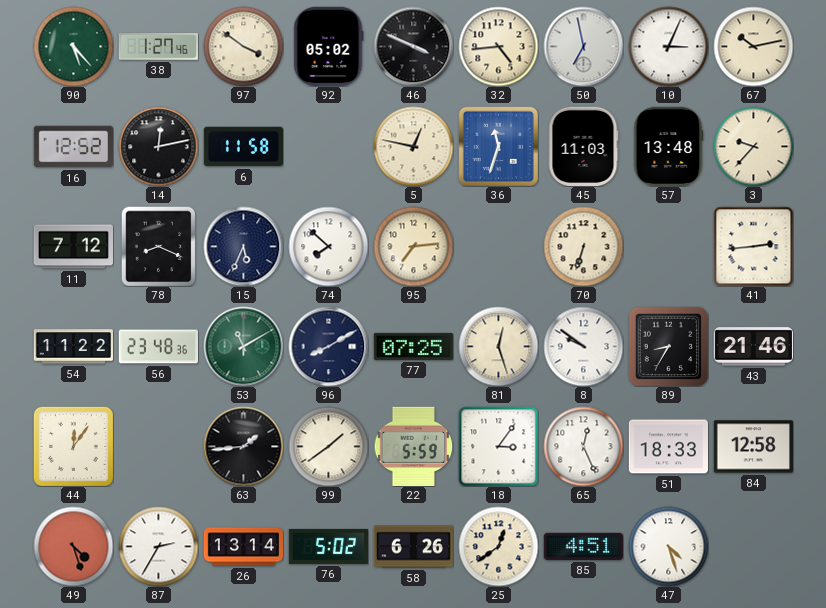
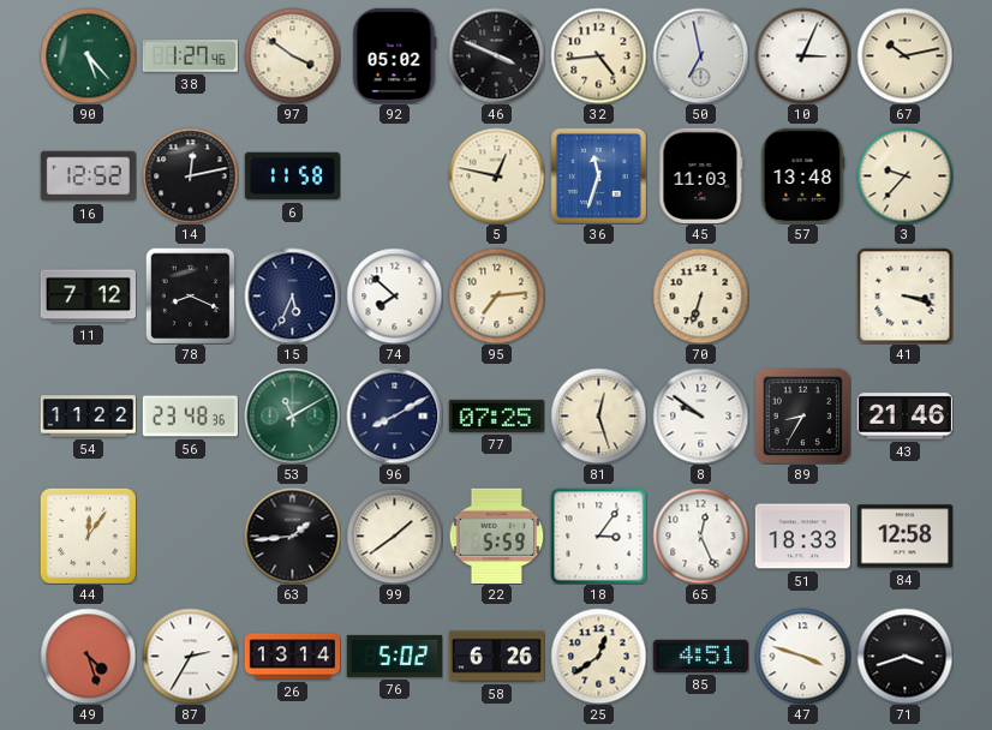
41: 2:44 -> 3:18 (904, 295)
47: 4:27 -> 3:48 (802, 656)
71: none -> 3:42 (904, 656)
